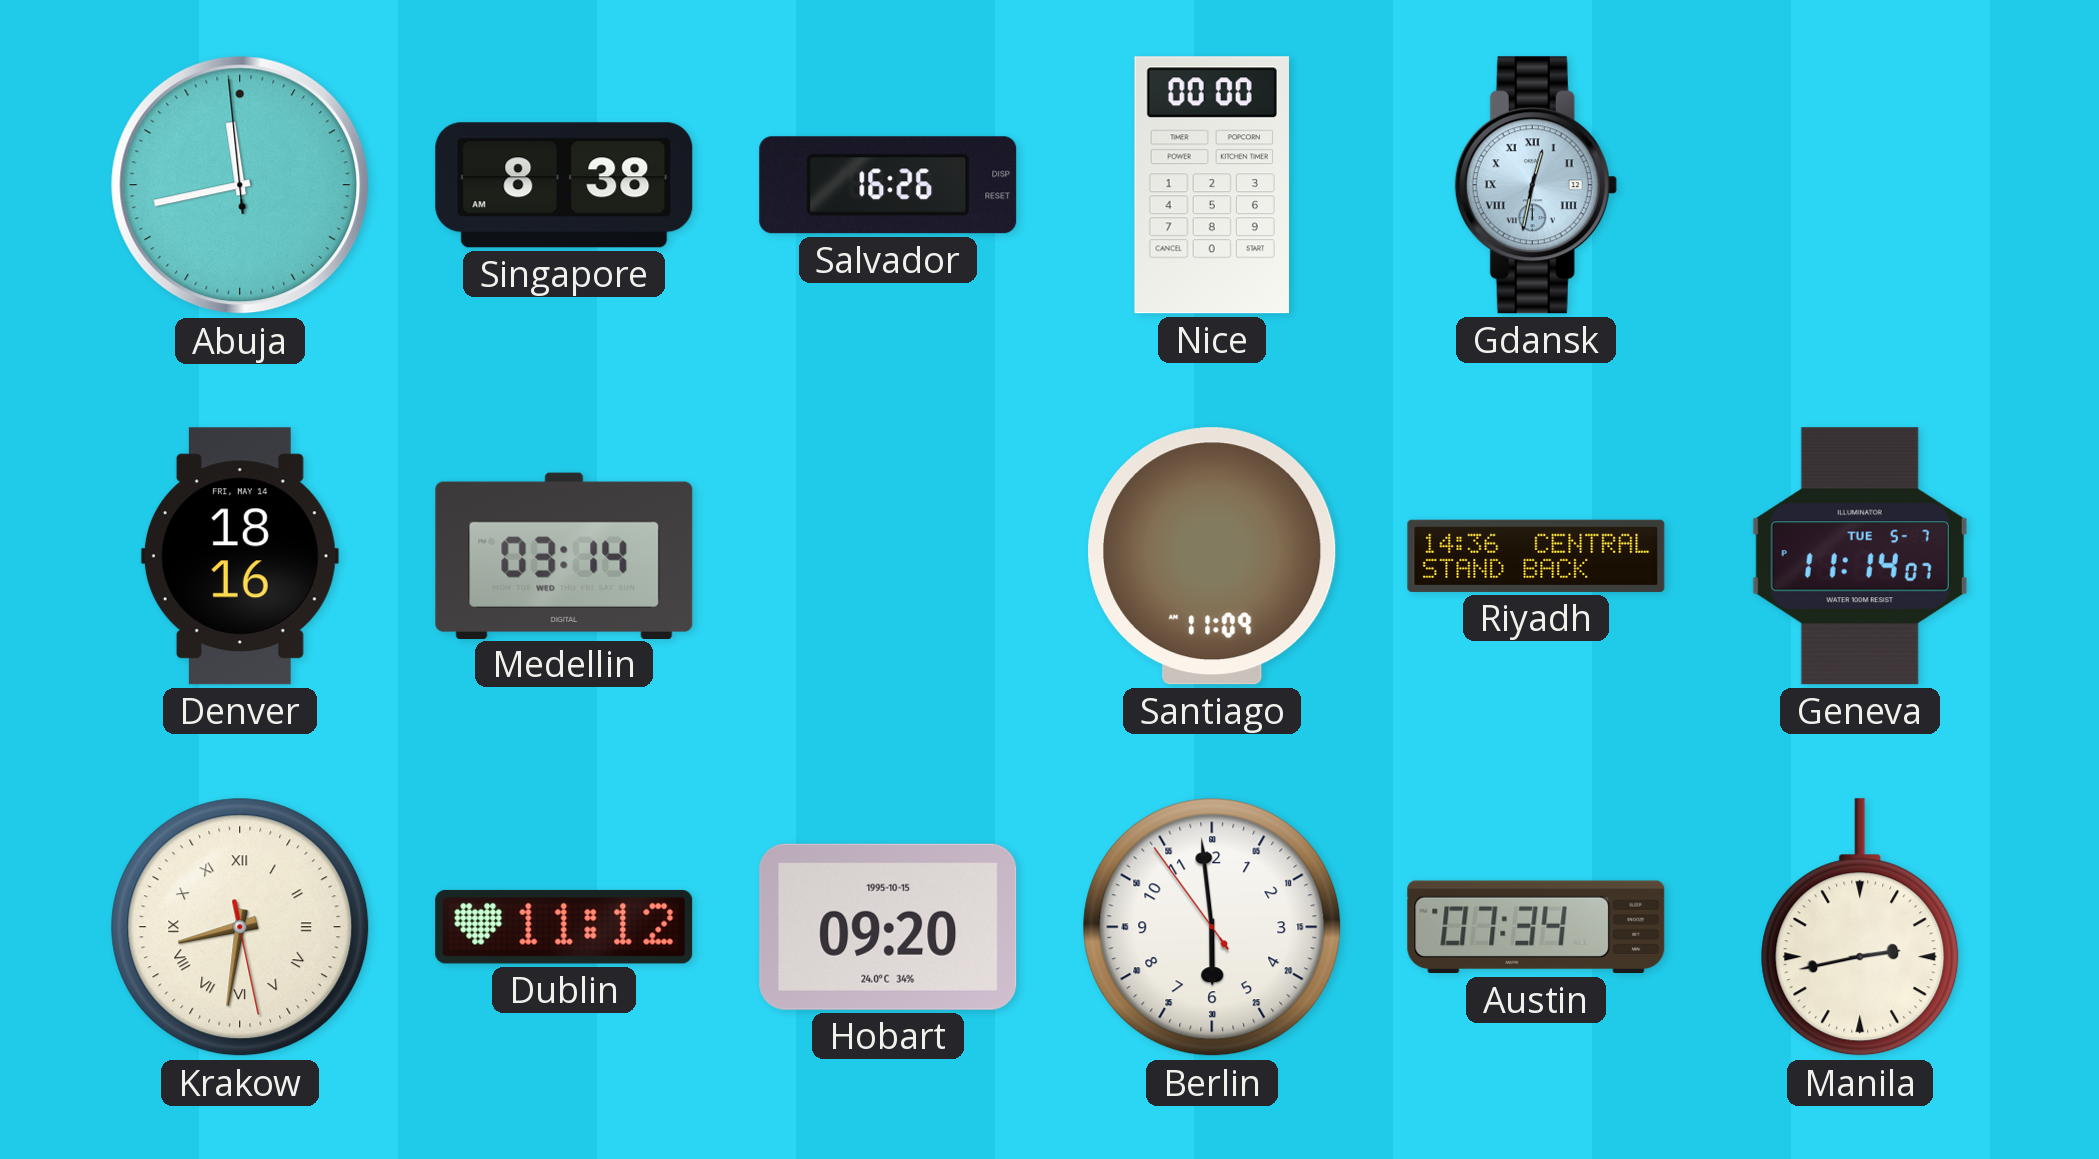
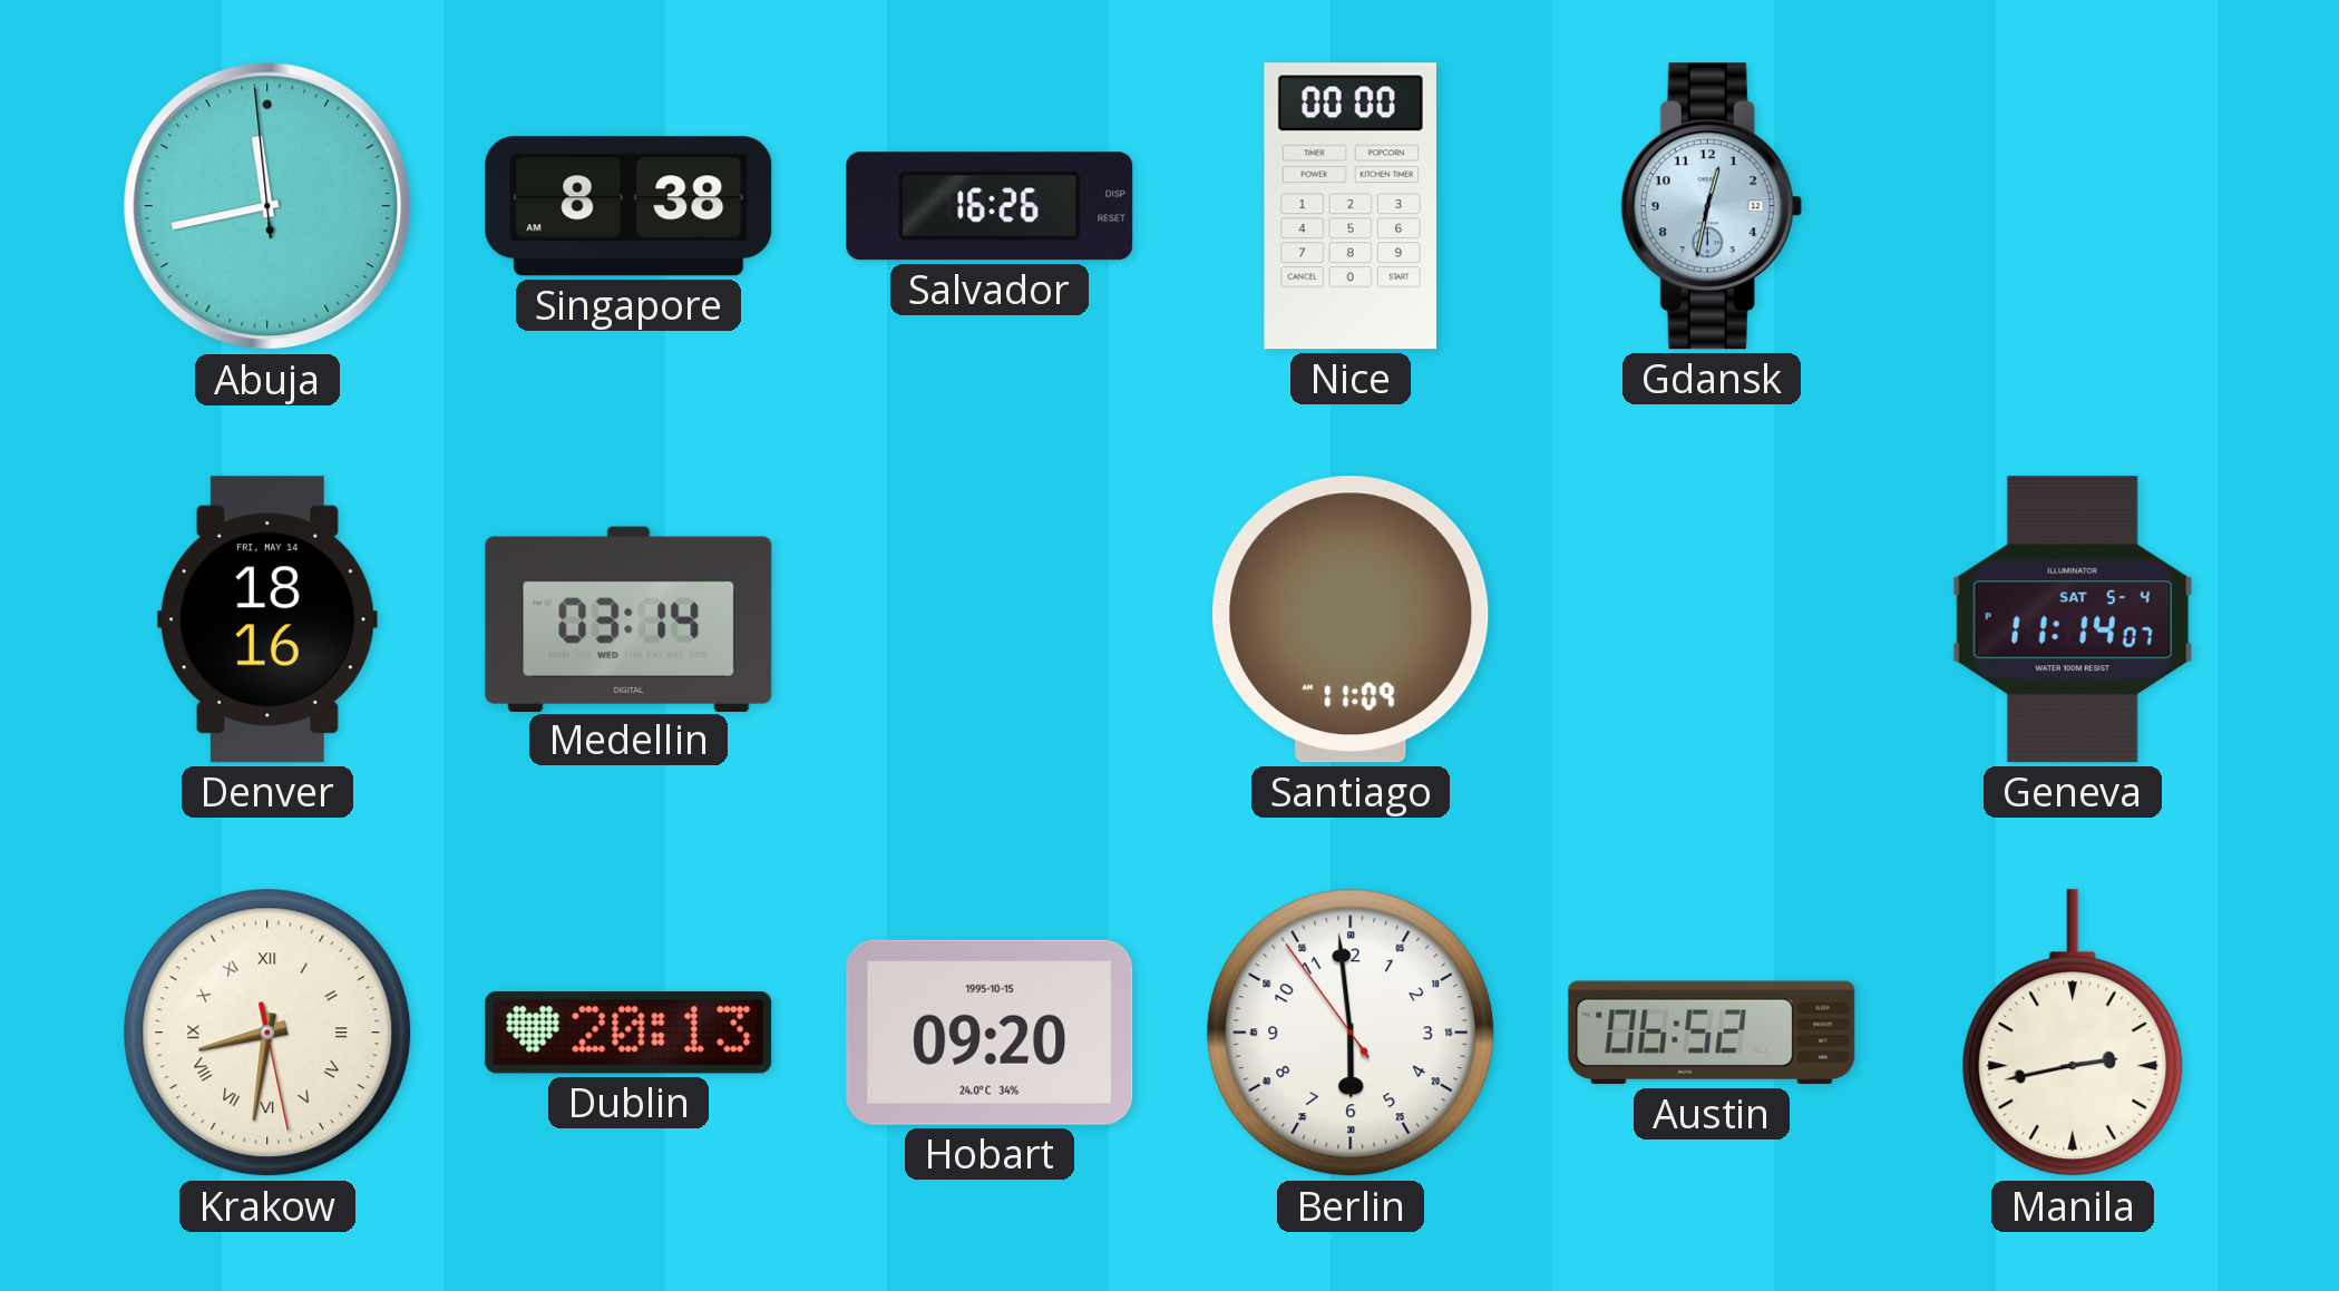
Gdansk numerals: Roman -> Arabic (1712, 206)
Riyadh: 14:36 -> none (1536, 556)
Geneva date: TUE 5-7 -> SAT 5-4 (2073, 619)
Dublin: 11:12 -> 20:13 (628, 1033)
Austin: 07:34 -> 06:52 (1712, 1033)
